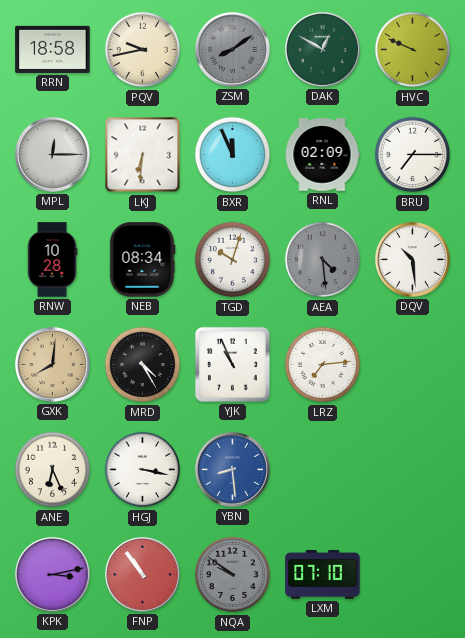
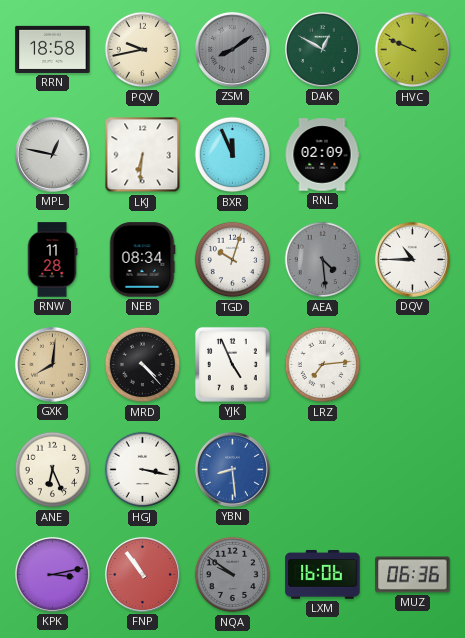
MPL: 12:15 -> 12:47 (52, 154)
BRU: 7:15 -> none (413, 155)
RNW: 10:28 -> 11:28 (52, 260)
DQV: 10:29 -> 10:45 (412, 259)
MRD: 4:25 -> 4:23 (143, 365)
YJK: 10:56 -> 4:56 (232, 364)
LXM: 07:10 -> 16:06 (323, 574)
MUZ: none -> 06:36 (413, 575)
